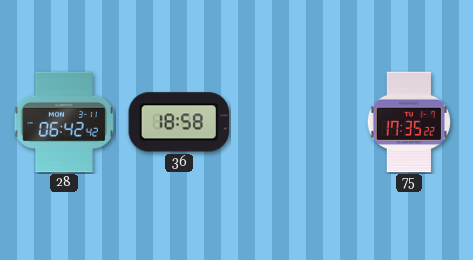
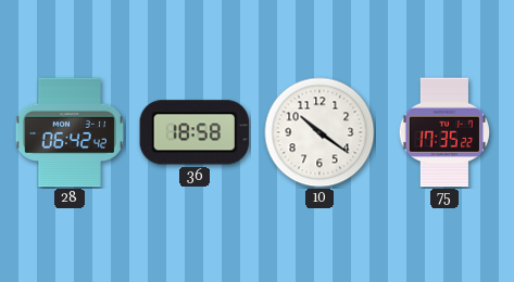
10: none -> 10:21 (319, 132)
